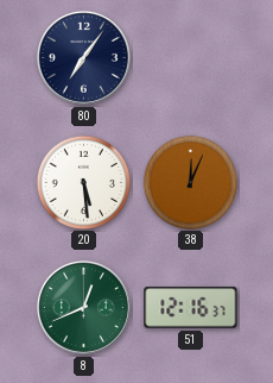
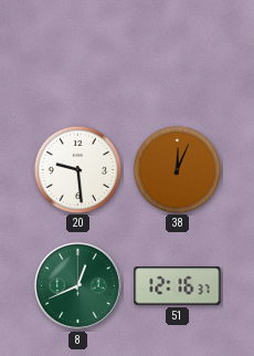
80: 7:06 -> none (83, 57)
20: 5:29 -> 9:29 (77, 169)
